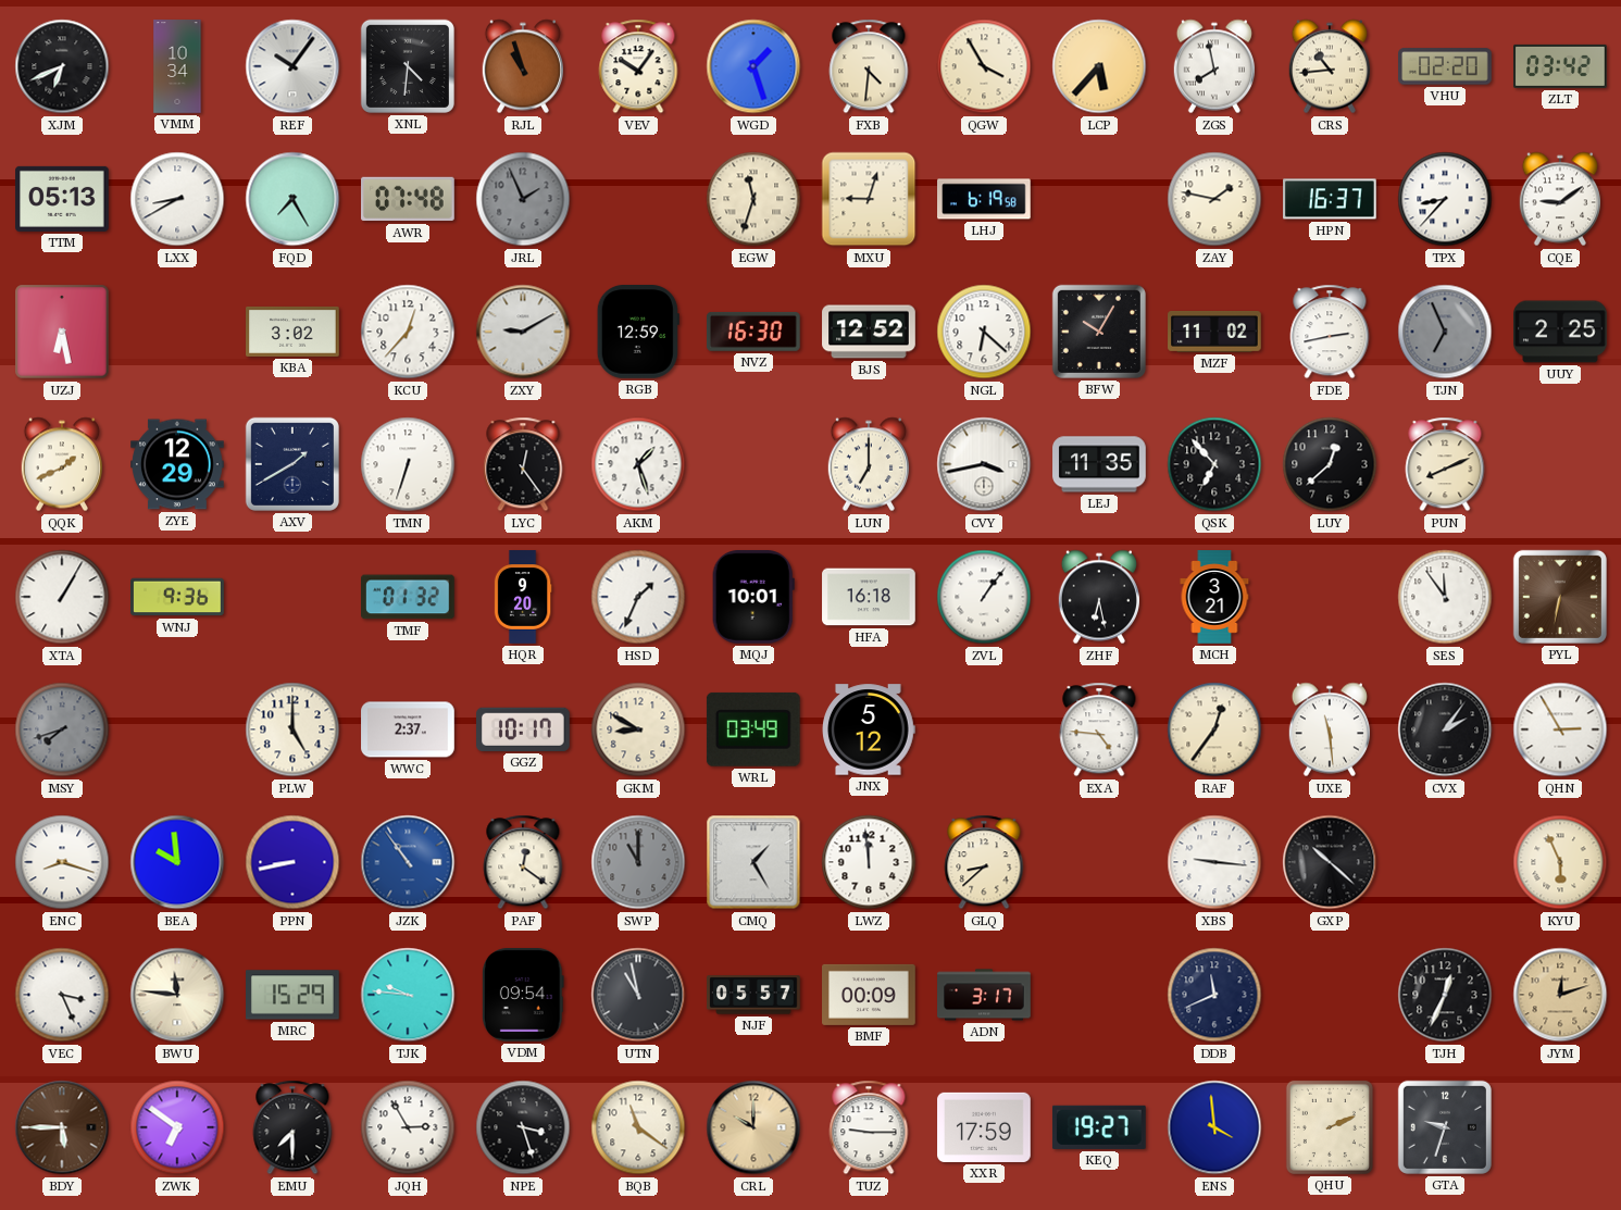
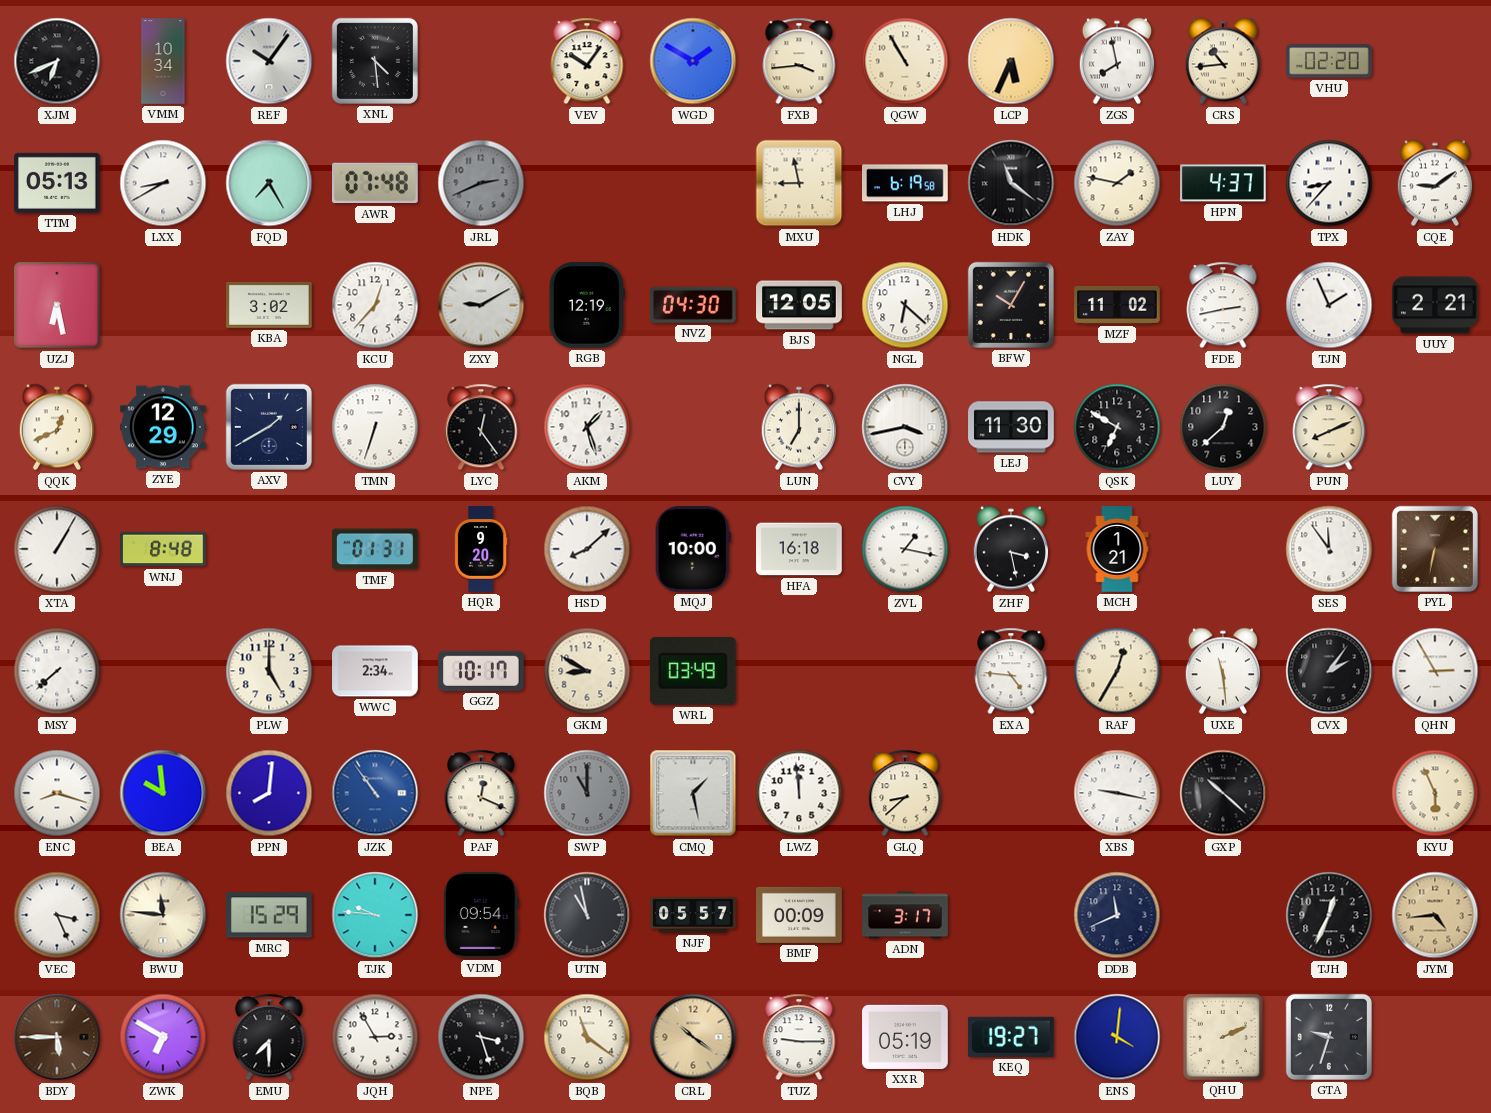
XNL: 4:31 -> 4:29 (375, 61)
RJL: 10:57 -> none (522, 66)
WGD: 1:27 -> 1:50 (693, 61)
FXB: 4:31 -> 3:44 (799, 61)
QGW: 3:55 -> 10:55 (905, 61)
LCP: 5:37 -> 5:34 (1011, 61)
ZLT: 03:42 -> none (1561, 66)
JRL: 1:56 -> 2:41 (481, 183)
EGW: 11:33 -> none (753, 199)
MXU: 9:03 -> 8:58 (799, 183)
HDK: none -> 11:21 (1011, 183)
HPN: 16:37 -> 4:37 (1223, 183)
RGB: 12:59 -> 12:19 (587, 306)
NVZ: 16:30 -> 04:30 (693, 305)
BJS: 12:52 -> 12:05 (799, 305)
TJN: 6:56 -> 1:56 (1329, 305)
TJN dial: grey -> white (1329, 305)
UUY: 2:25 -> 2:21 (1435, 305)
QQK: 1:41 -> 12:41 (56, 427)
LEJ: 11:35 -> 11:30 (1011, 427)
QSK: 6:53 -> 6:50 (1117, 427)
WNJ: 9:36 -> 8:48 (163, 549)
TMF: 01:32 -> 01:31 (376, 549)
HSD: 1:34 -> 8:08 (587, 549)
MQJ: 10:01 -> 10:00 (693, 550)
ZVL: 1:06 -> 1:17 (905, 549)
ZHF: 6:28 -> 3:28 (1010, 549)
MCH: 3:21 -> 1:21 (1117, 549)
MSY: 7:42 -> 7:38 (57, 671)
MSY dial: grey -> white (57, 671)
WWC: 2:37 -> 2:34 (375, 671)
JNX: 5:12 -> none (870, 729)
RAF: 12:36 -> 12:35 (1117, 671)
PPN: 8:43 -> 8:01 (269, 793)
PAF: 12:21 -> 12:19 (481, 793)
CMQ: 1:25 -> 1:28 (693, 793)
XBS: 9:16 -> 9:17 (1117, 793)
JYM: 12:12 -> 4:44 (1435, 915)
ZWK: 6:51 -> 6:50 (163, 1037)
CRL: 10:00 -> 10:21 (693, 1037)
XXR: 17:59 -> 05:19 (905, 1037)
ENS: 3:59 -> 4:01 (1117, 1037)
